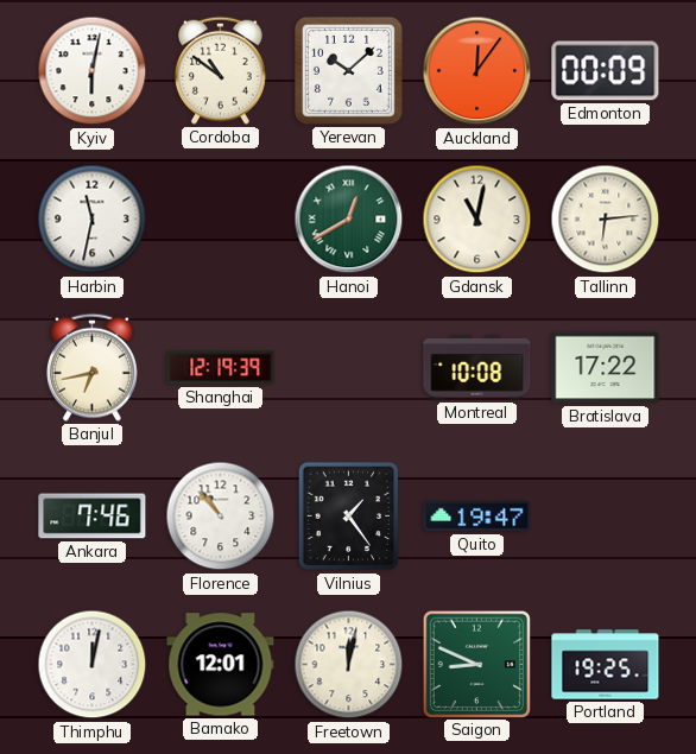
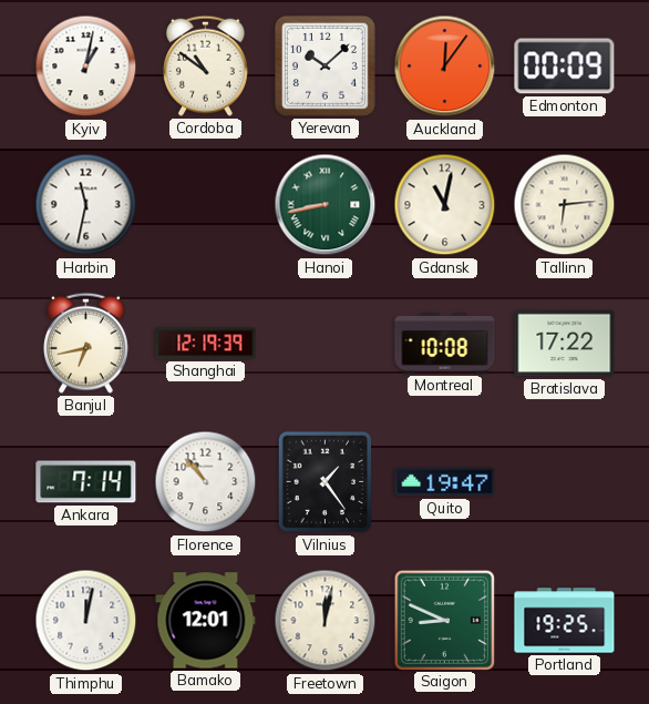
Kyiv: 6:02 -> 1:02 (86, 67)
Hanoi: 12:40 -> 8:43 (326, 205)
Ankara: 7:46 -> 7:14 (86, 482)
